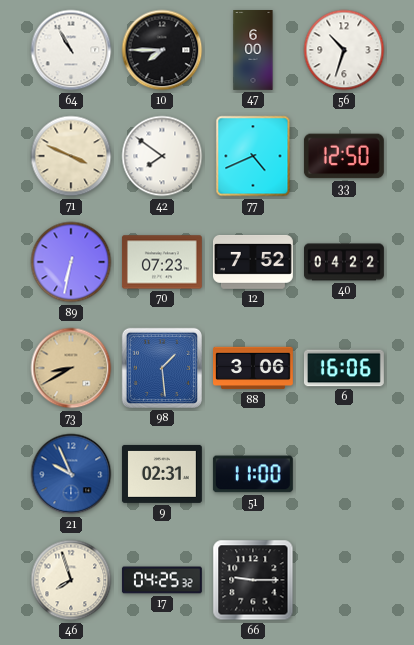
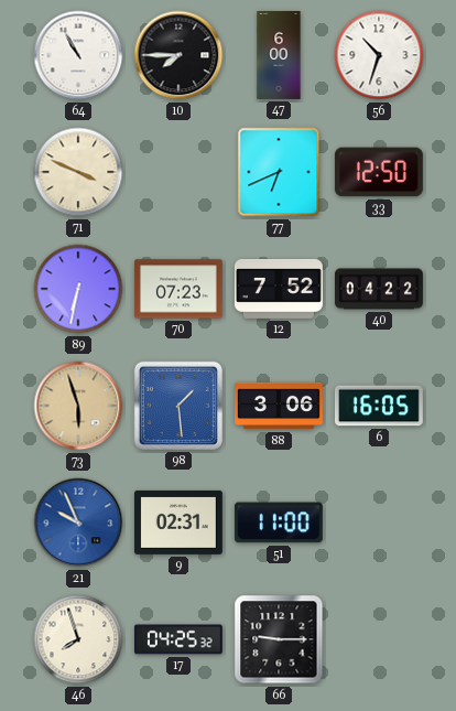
42: 7:51 -> none (162, 156)
77: 4:41 -> 6:41 (279, 172)
73: 8:40 -> 5:57 (78, 406)
6: 16:06 -> 16:05 (379, 406)
